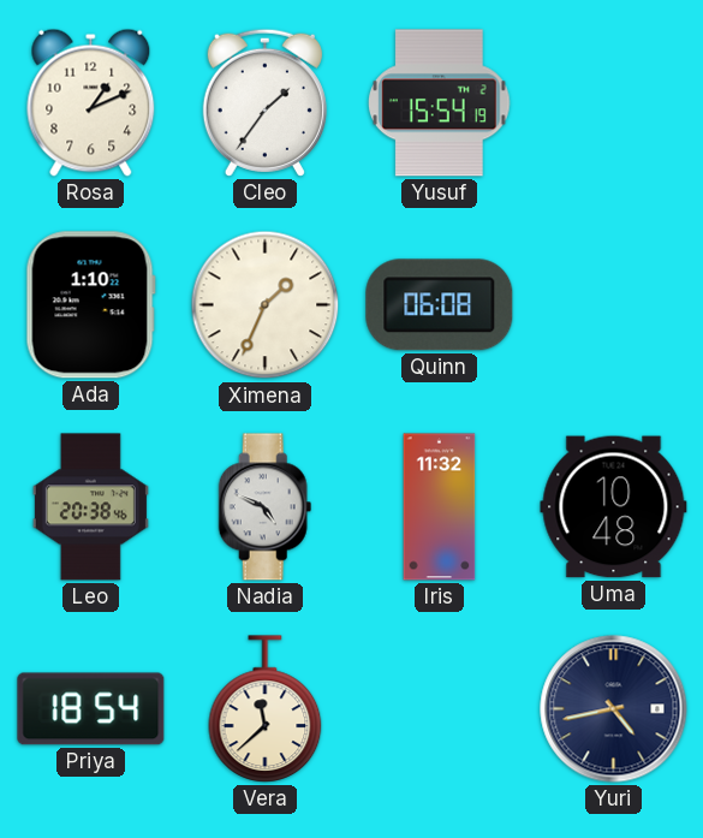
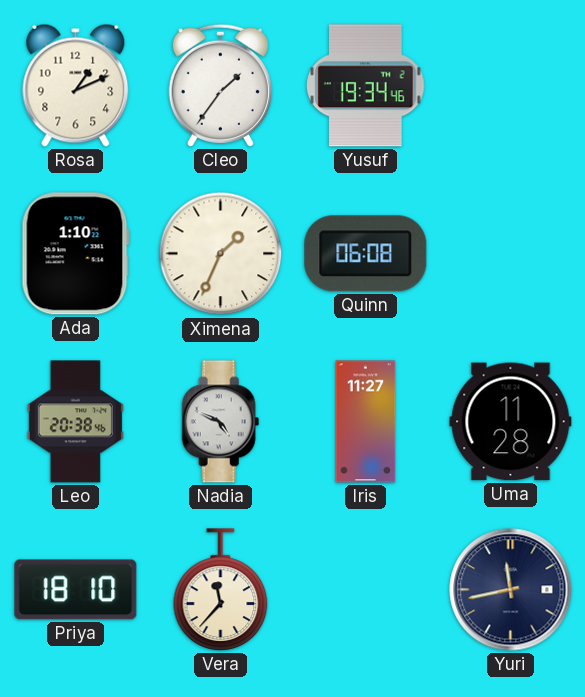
Yusuf: 15:54 -> 19:34 (366, 86)
Iris: 11:32 -> 11:27 (366, 422)
Uma: 10:48 -> 11:28 (511, 422)
Priya: 18:54 -> 18:10 (76, 590)
Vera: 11:38 -> 11:37 (221, 590)
Yuri: 4:43 -> 11:43 (511, 590)
